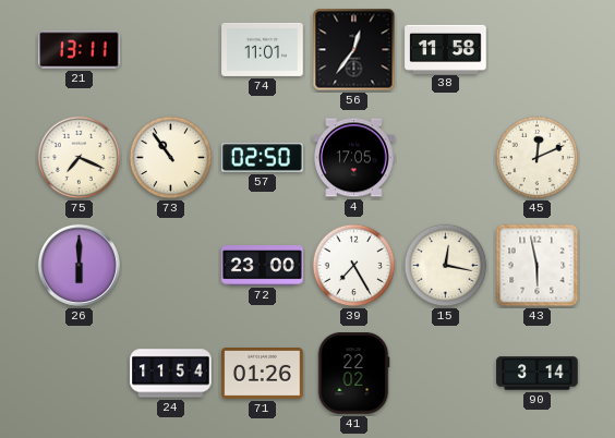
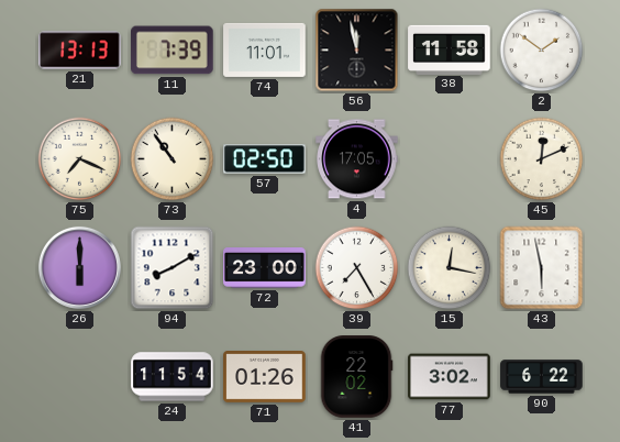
21: 13:11 -> 13:13 (80, 51)
11: none -> 7:39 (173, 51)
56: 12:36 -> 11:58 (357, 51)
2: none -> 1:51 (542, 51)
94: none -> 8:10 (173, 268)
77: none -> 3:02 (450, 377)
90: 3:14 -> 6:22 (542, 377)
